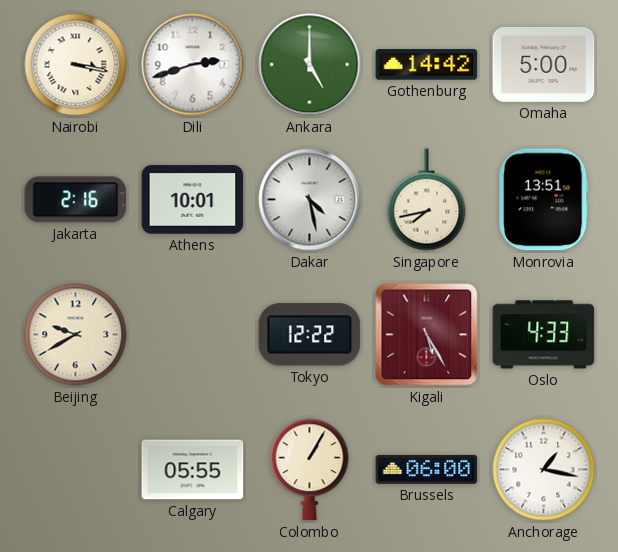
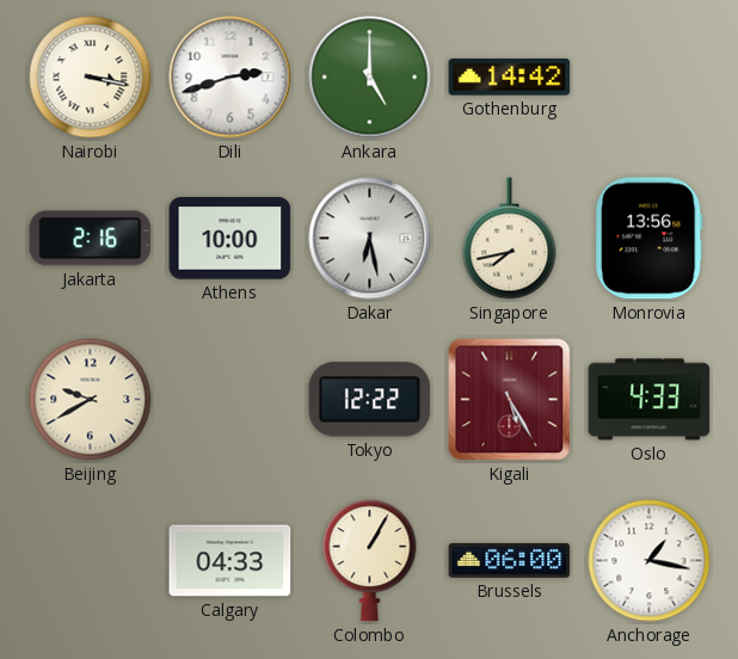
Omaha: 5:00 -> none (544, 64)
Athens: 10:01 -> 10:00 (230, 239)
Dakar: 4:28 -> 6:28 (370, 239)
Monrovia: 13:51 -> 13:56 (650, 239)
Calgary: 05:55 -> 04:33 (230, 561)
